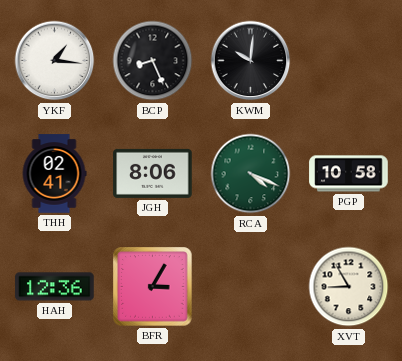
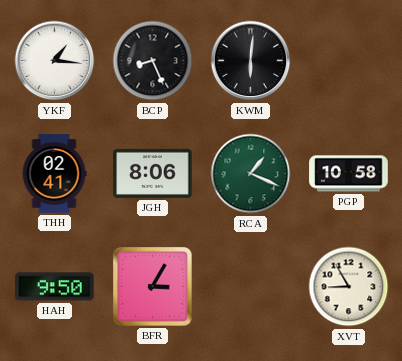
KWM: 10:01 -> 6:01 (251, 61)
RCA: 4:19 -> 1:19 (251, 174)
HAH: 12:36 -> 9:50 (55, 287)
